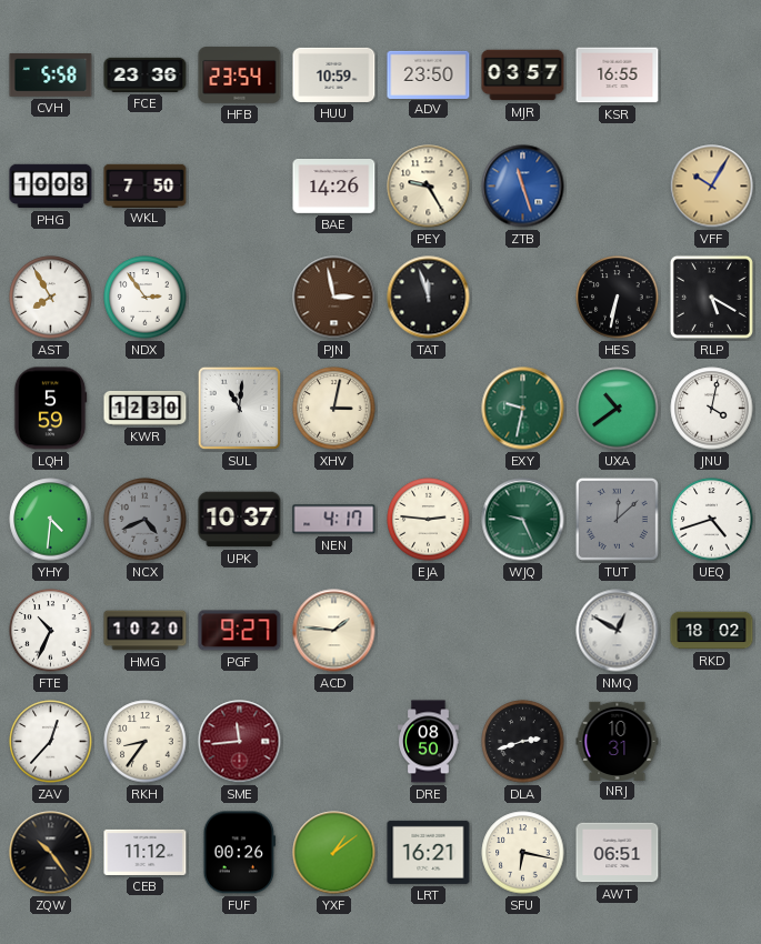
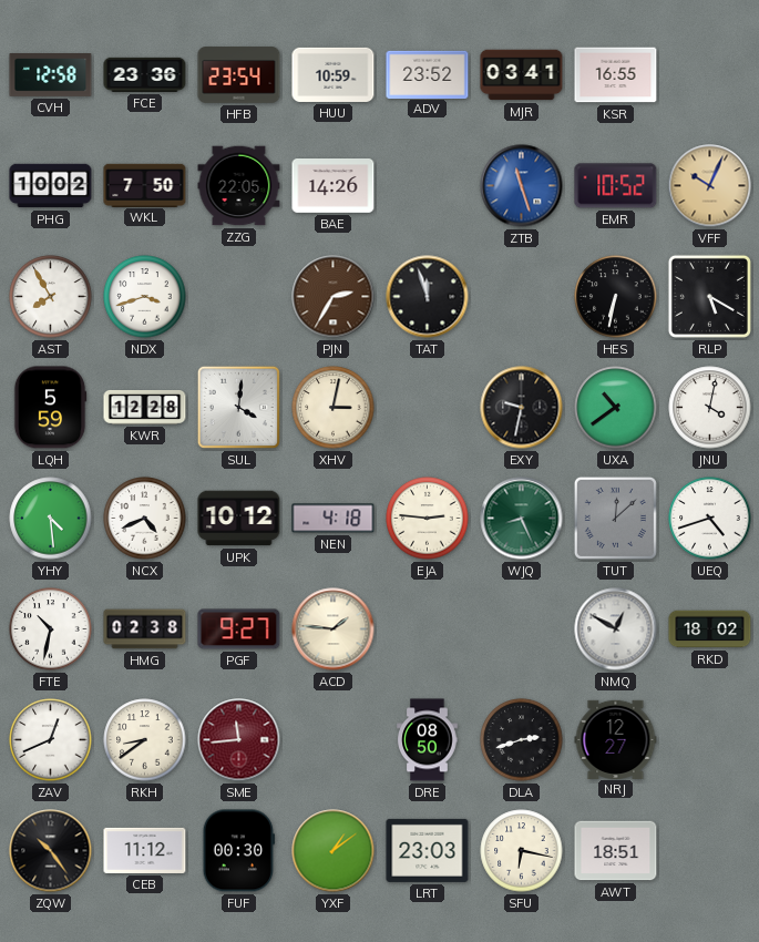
CVH: 5:58 -> 12:58 (51, 75)
ADV: 23:50 -> 23:52 (428, 74)
MJR: 03:57 -> 03:41 (522, 75)
PHG: 10:08 -> 10:02 (51, 186)
ZZG: none -> 22:05 (239, 186)
PEY: 9:25 -> none (429, 187)
EMR: none -> 10:52 (616, 186)
VFF: 10:05 -> 10:04 (710, 186)
NDX: 2:54 -> 3:42 (145, 297)
PJN: 2:58 -> 2:35 (334, 297)
KWR: 12:30 -> 12:28 (145, 407)
SUL: 11:01 -> 4:01 (238, 407)
EXY dial: green -> black (522, 408)
YHY: 4:31 -> 4:29 (51, 519)
NCX dial: grey -> white (145, 519)
UPK: 10:37 -> 10:12 (239, 519)
NEN: 4:17 -> 4:18 (334, 519)
WJQ: 9:26 -> 8:26 (522, 519)
FTE: 10:34 -> 10:32 (51, 629)
HMG: 10:20 -> 02:38 (145, 629)
ZAV: 12:37 -> 12:41 (51, 740)
RKH: 8:36 -> 8:39 (145, 740)
NRJ: 10:31 -> 12:27 (616, 739)
FUF: 00:26 -> 00:30 (238, 851)
LRT: 16:21 -> 23:03 (428, 850)
AWT: 06:51 -> 18:51 (616, 851)
